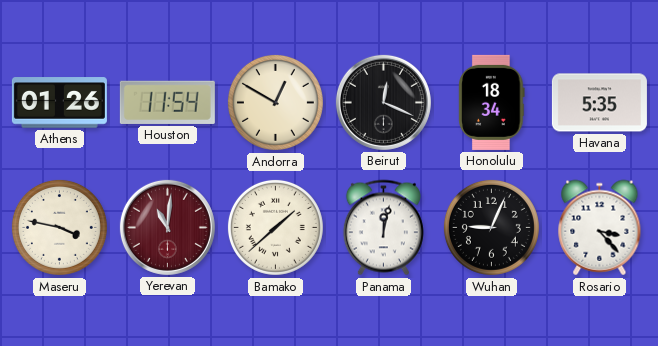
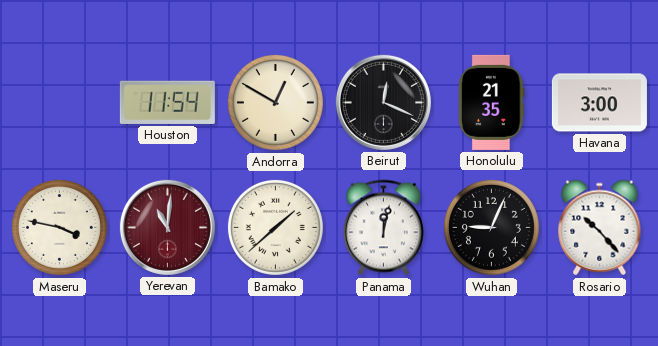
Athens: 01:26 -> none (59, 103)
Honolulu: 18:34 -> 21:35 (492, 102)
Havana: 5:35 -> 3:00 (599, 103)
Rosario: 3:23 -> 10:23 (600, 228)
